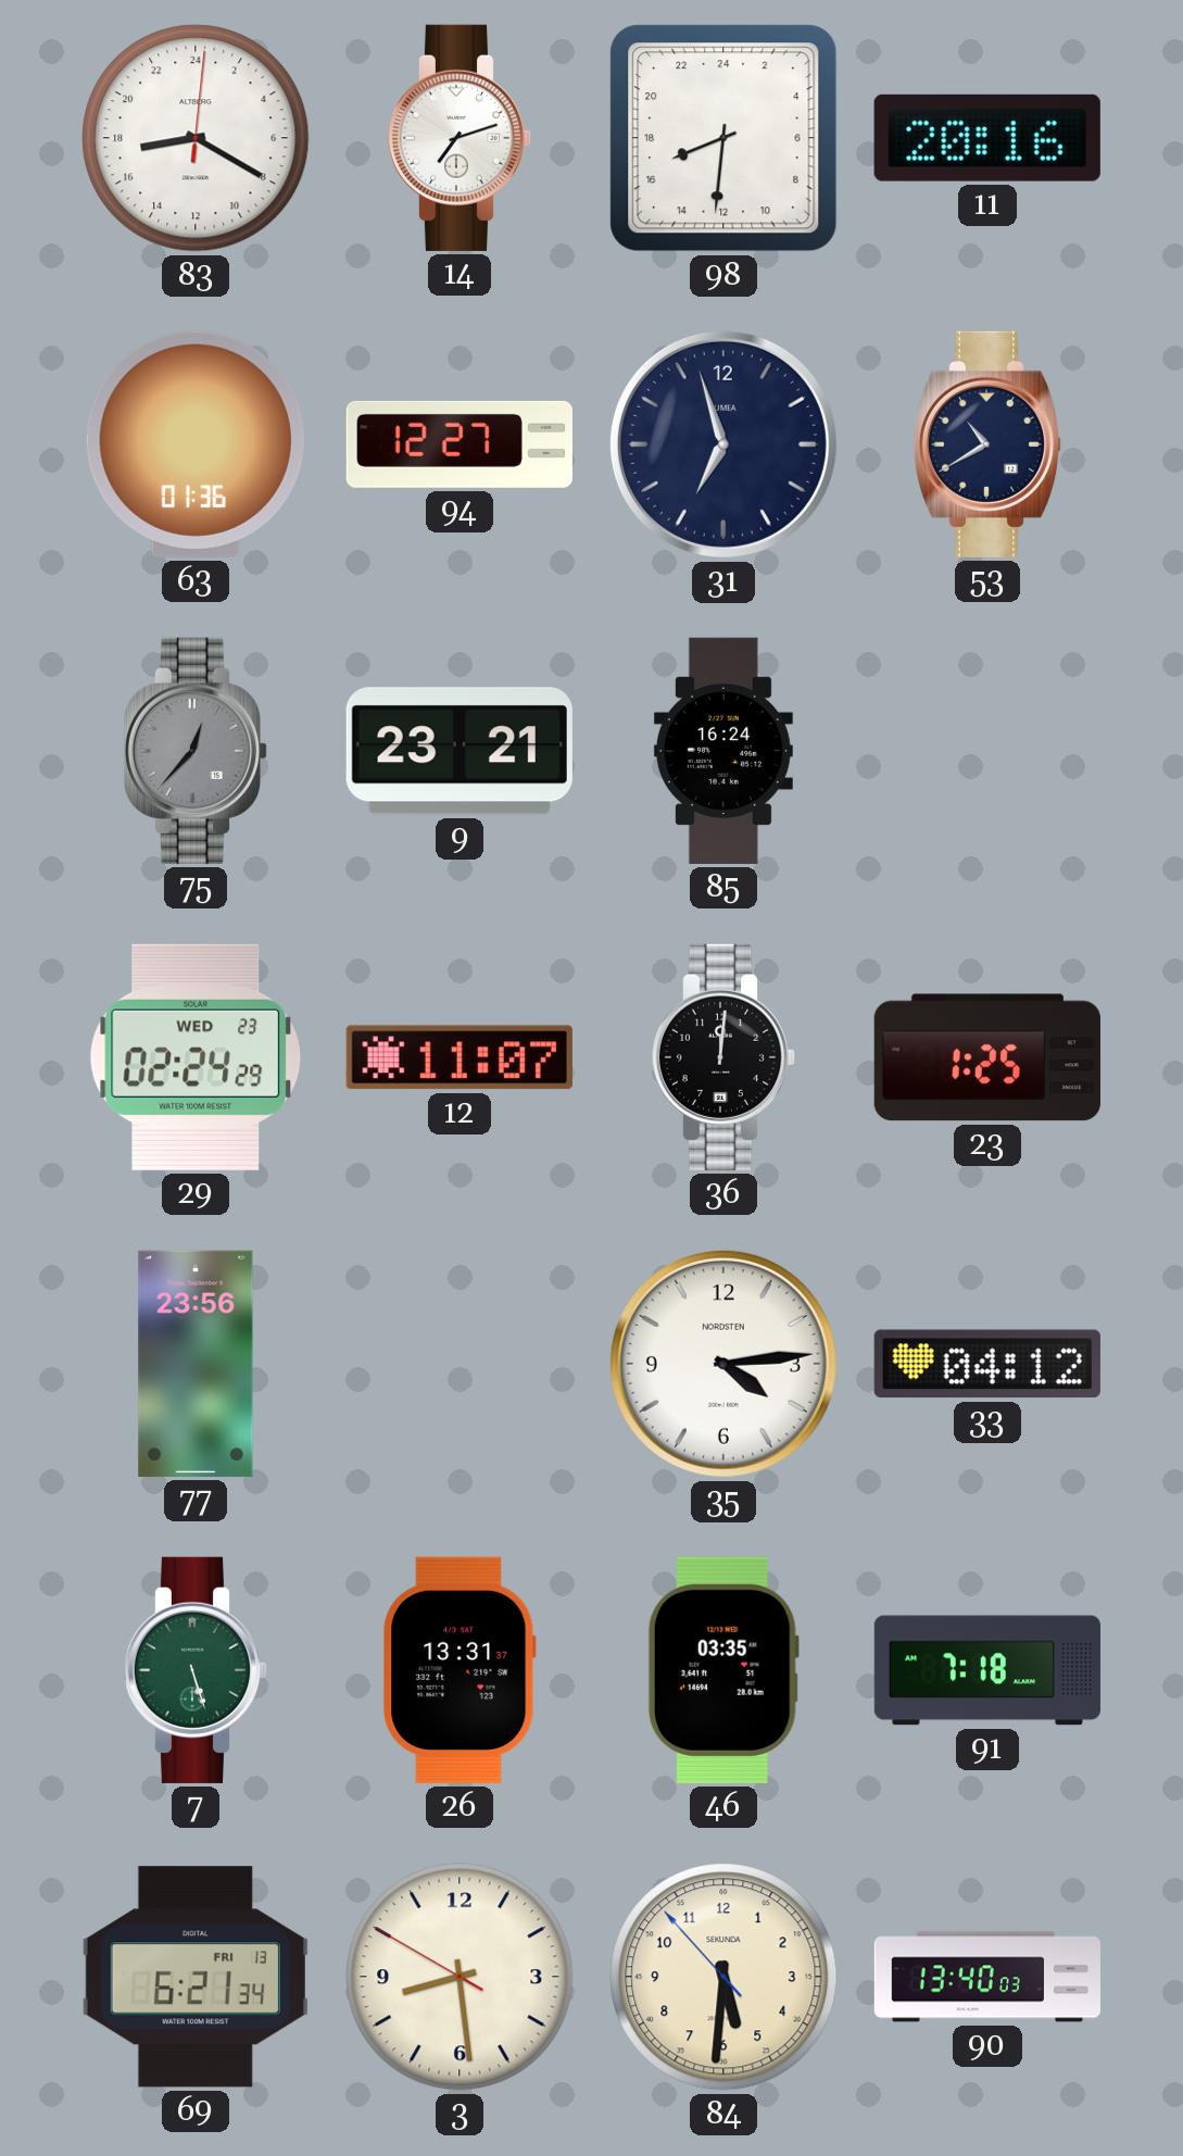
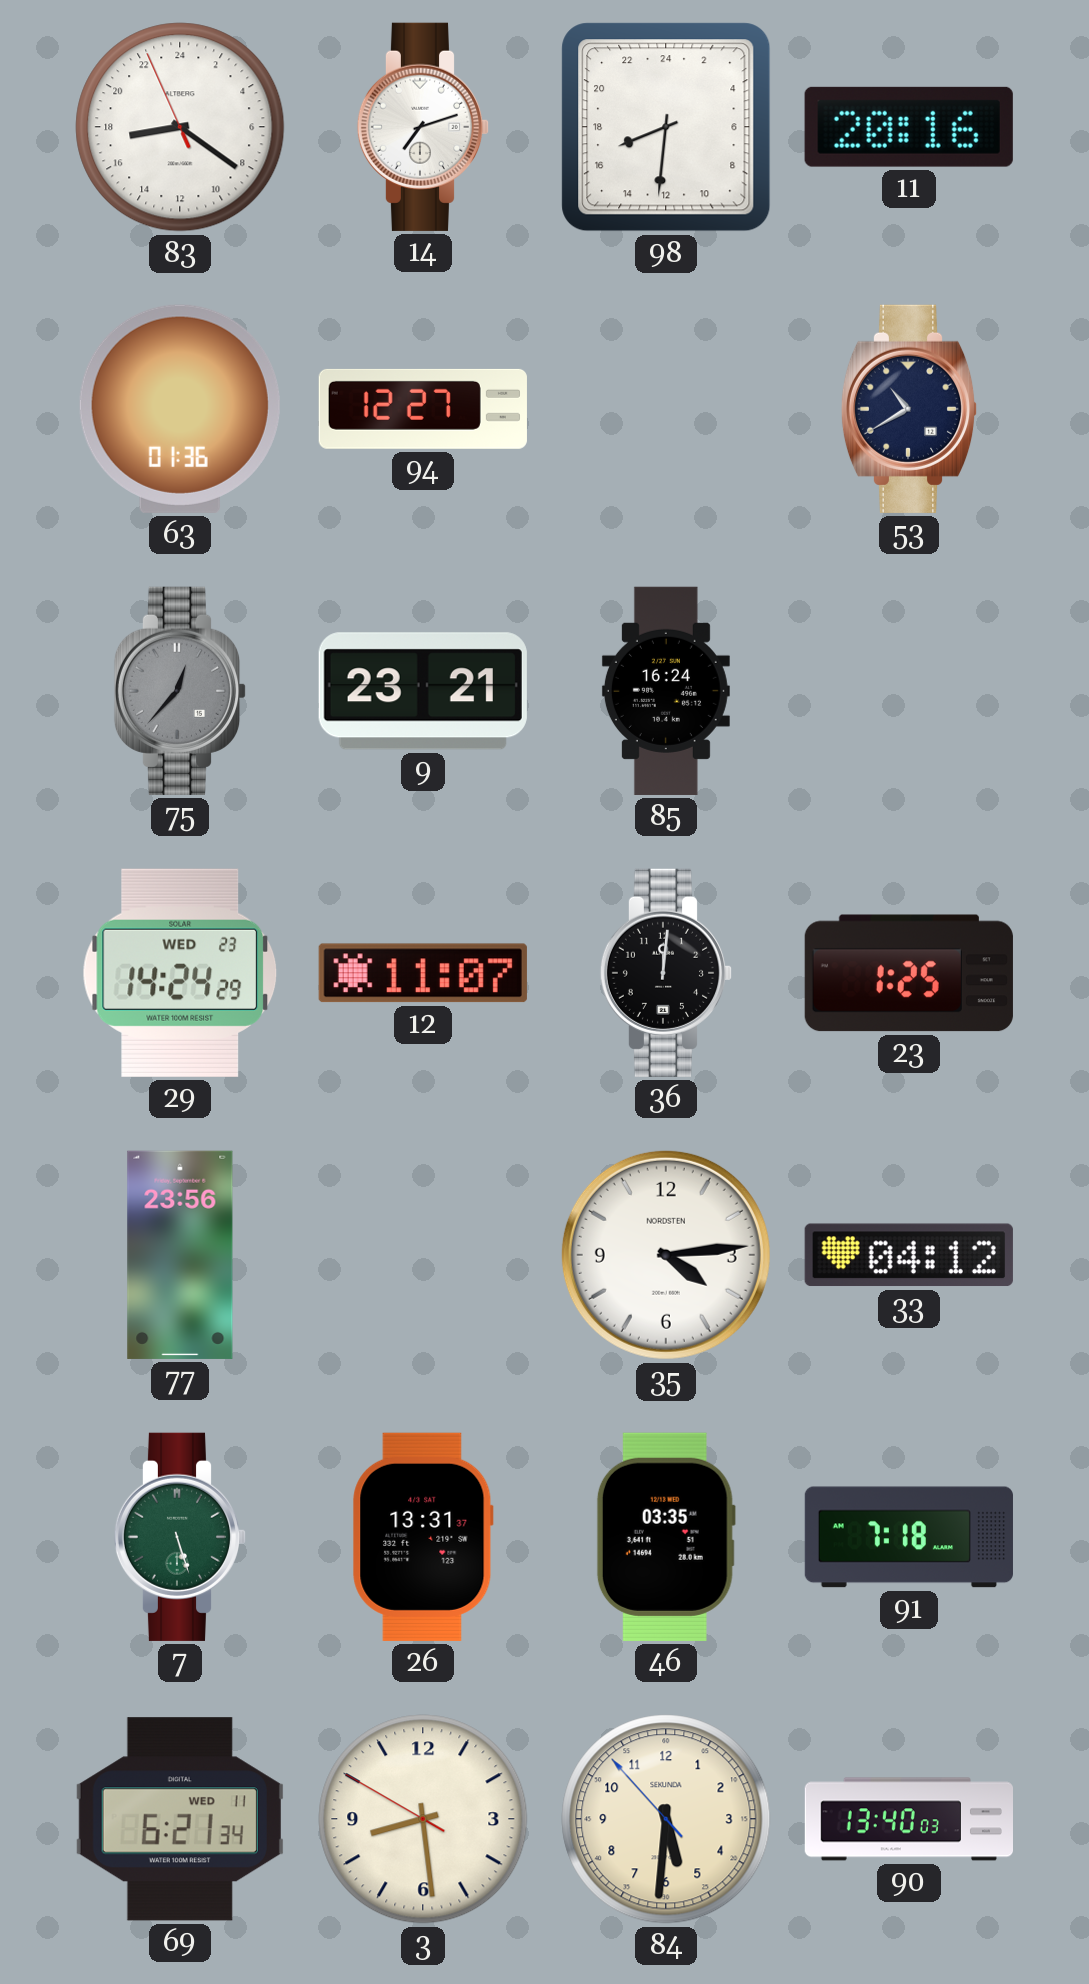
83: 17:20:01 -> 17:20:56 (180, 127)
31: 6:57 -> none (723, 444)
29: 02:24 -> 14:24 (180, 973)
69 date: FRI 13 -> WED 11 (180, 1819)
